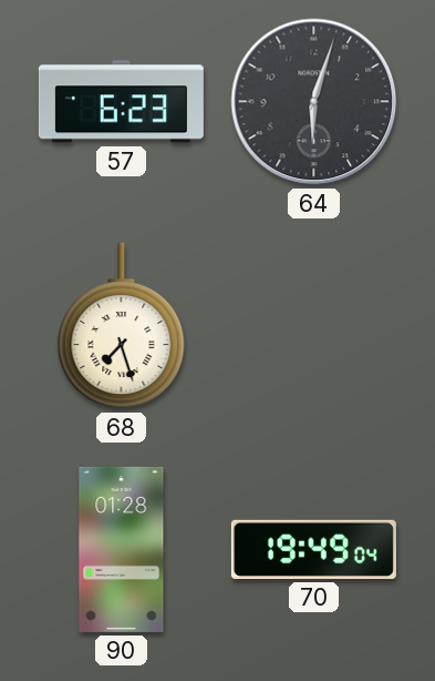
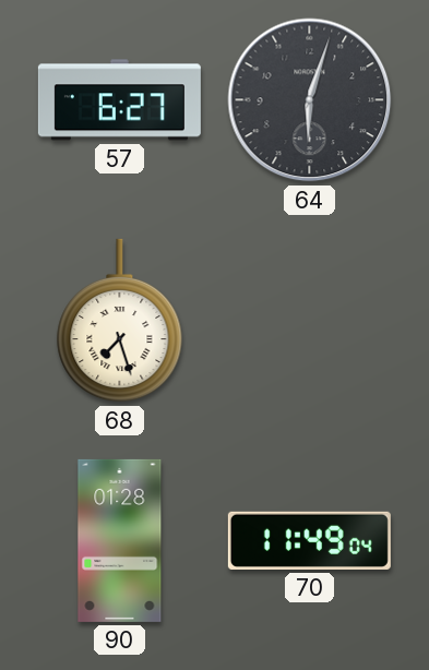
57: 6:23 -> 6:27 (119, 100)
70: 19:49 -> 11:49 (309, 540)
